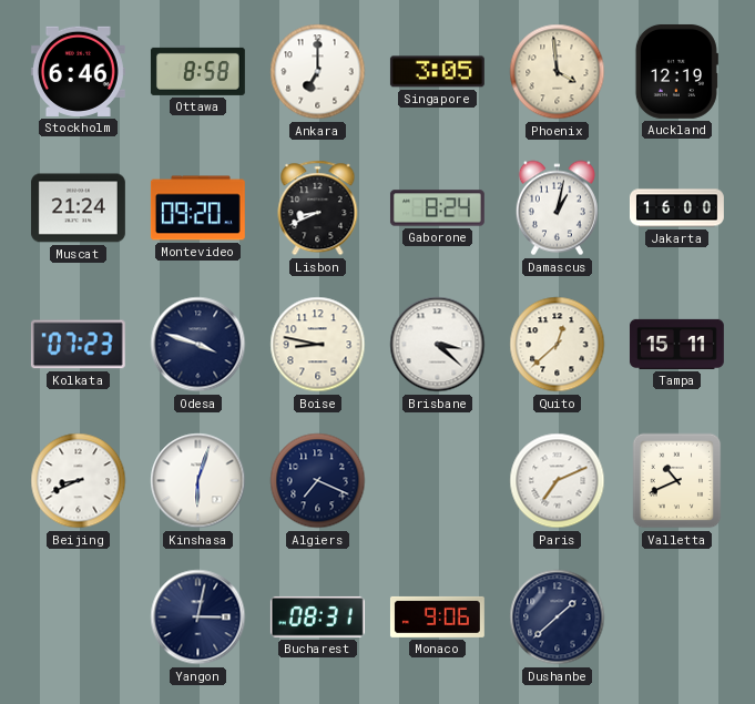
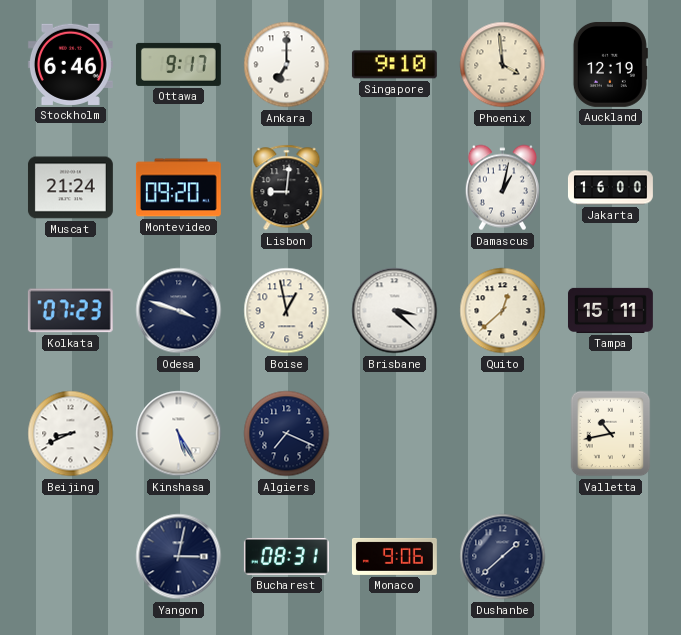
Ottawa: 8:58 -> 9:17 (178, 64)
Singapore: 3:05 -> 9:10 (394, 65)
Lisbon: 8:41 -> 9:01 (287, 188)
Gaborone: 8:24 -> none (437, 208)
Boise: 8:47 -> 12:58 (287, 311)
Kinshasa: 6:03 -> 5:25 (179, 434)
Paris: 7:11 -> none (558, 481)
Valletta: 10:41 -> 10:43 (611, 434)
